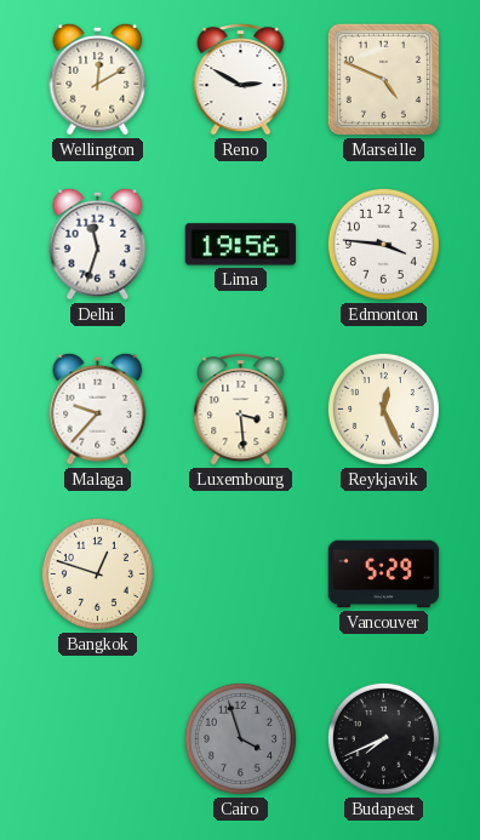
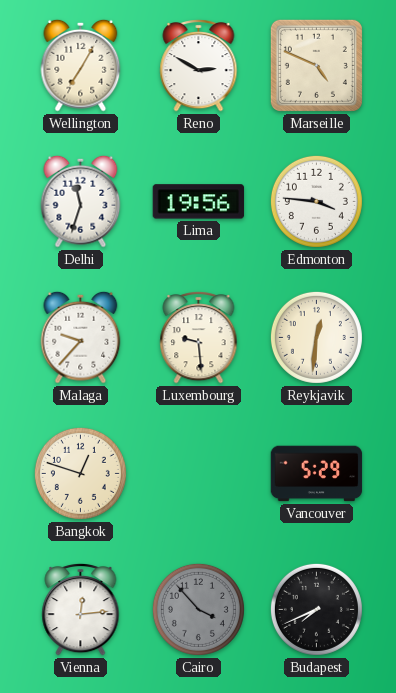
Wellington: 12:10 -> 7:05 (81, 65)
Luxembourg: 3:29 -> 9:29 (199, 338)
Reykjavik: 12:26 -> 12:31 (316, 337)
Vienna: none -> 12:14 (81, 610)
Cairo: 3:57 -> 3:53 (198, 609)
